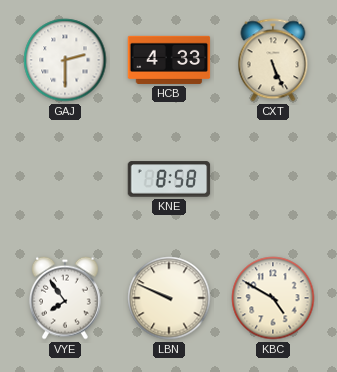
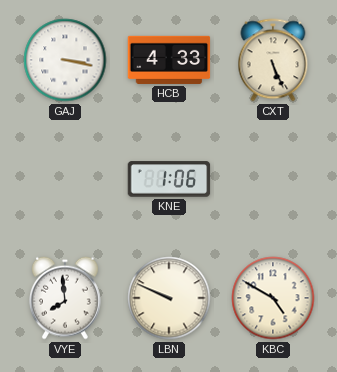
GAJ: 2:30 -> 3:17 (65, 60)
KNE: 8:58 -> 1:06 (169, 179)
VYE: 7:54 -> 7:59 (65, 298)
